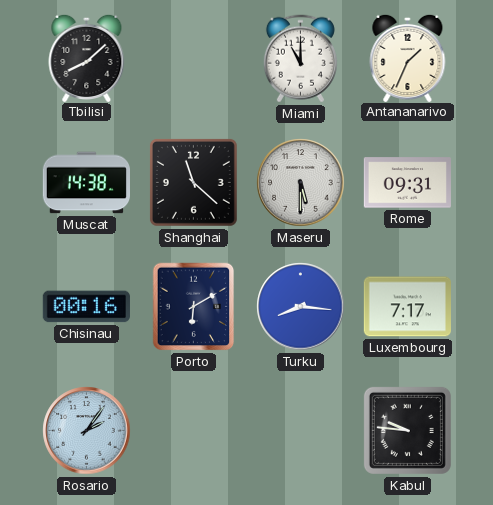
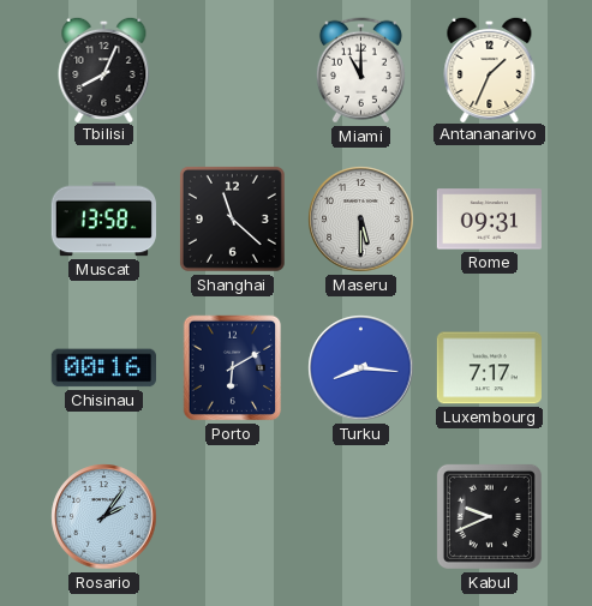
Tbilisi: 8:08 -> 8:04 (104, 68)
Muscat: 14:38 -> 13:58 (103, 220)
Kabul: 9:46 -> 9:41 (489, 516)
